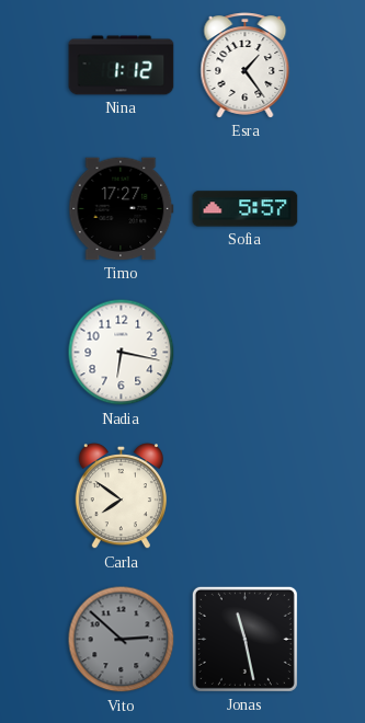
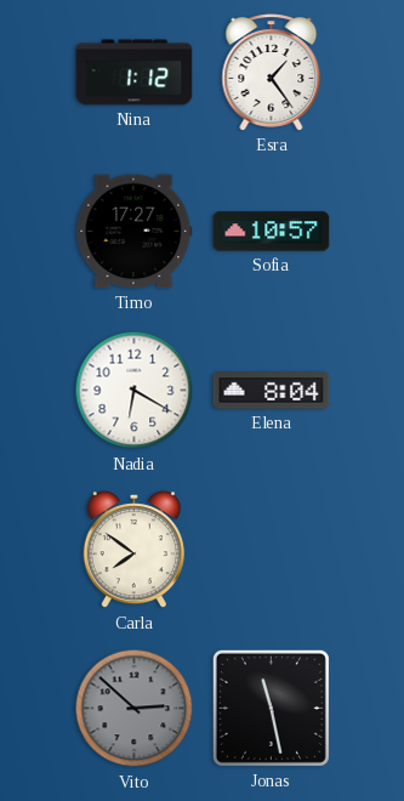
Sofia: 5:57 -> 10:57 (272, 232)
Nadia: 6:17 -> 6:20 (135, 391)
Elena: none -> 8:04 (272, 391)
